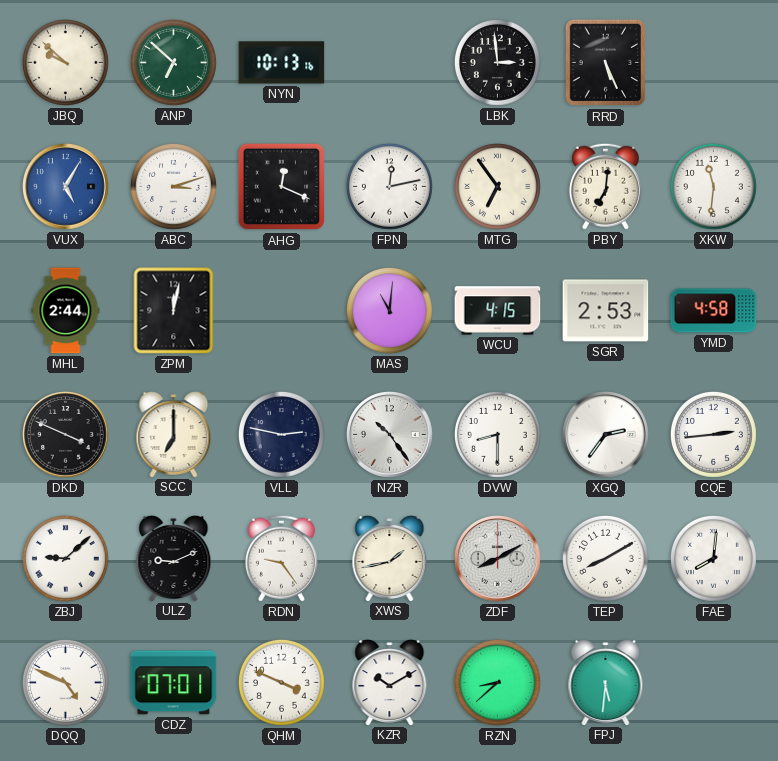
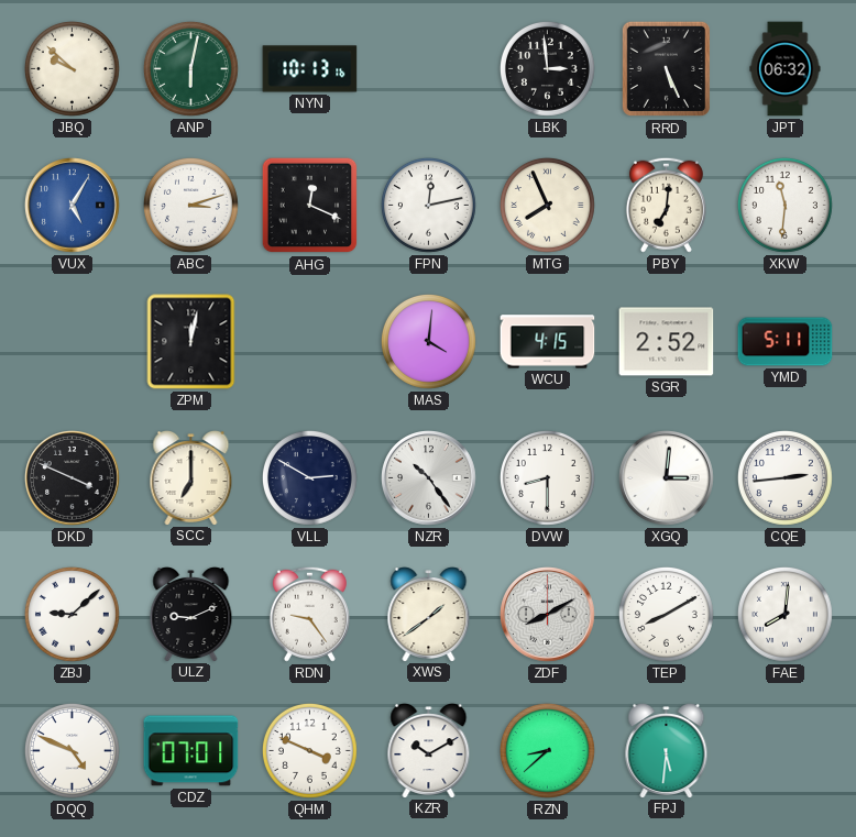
ANP: 6:52 -> 6:02 (190, 68)
JPT: none -> 06:32 (786, 69)
MTG: 6:54 -> 7:56 (547, 205)
MHL: 2:44 -> none (66, 311)
MAS: 11:01 -> 4:01 (428, 341)
SGR: 2:53 -> 2:52 (667, 342)
YMD: 4:58 -> 5:11 (786, 342)
VLL: 2:47 -> 2:50 (309, 477)
XGQ: 2:36 -> 3:01 (667, 478)
XWS: 1:43 -> 1:39 (429, 615)
